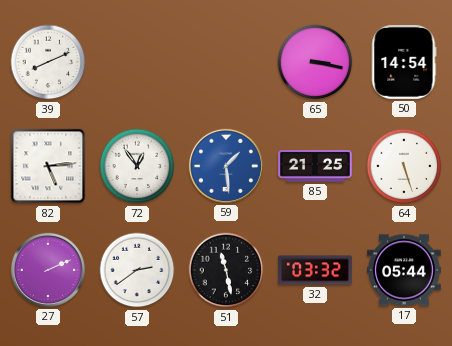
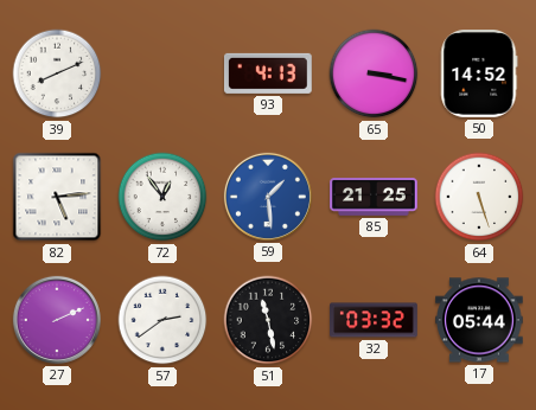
93: none -> 4:13 (268, 73)
50: 14:54 -> 14:52 (479, 75)
